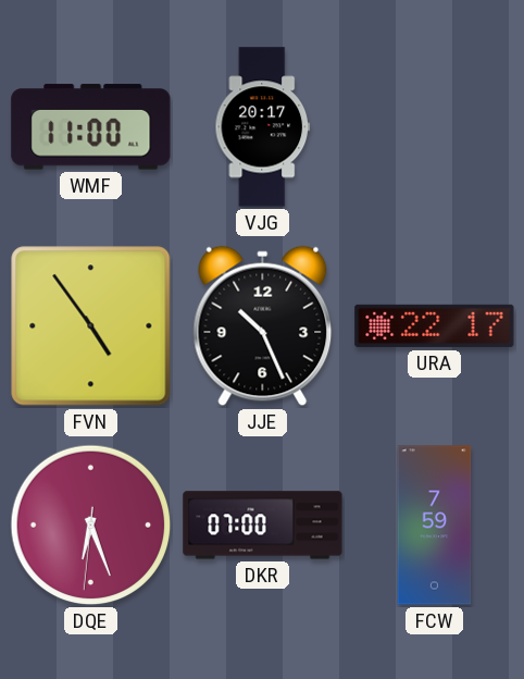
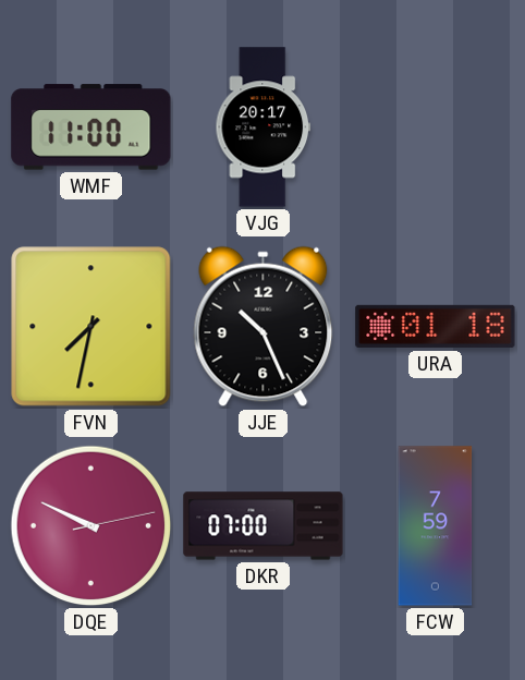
FVN: 4:54 -> 7:32 (91, 327)
URA: 22:17 -> 01:18 (436, 326)
DQE: 6:26 -> 9:49 (91, 526)
